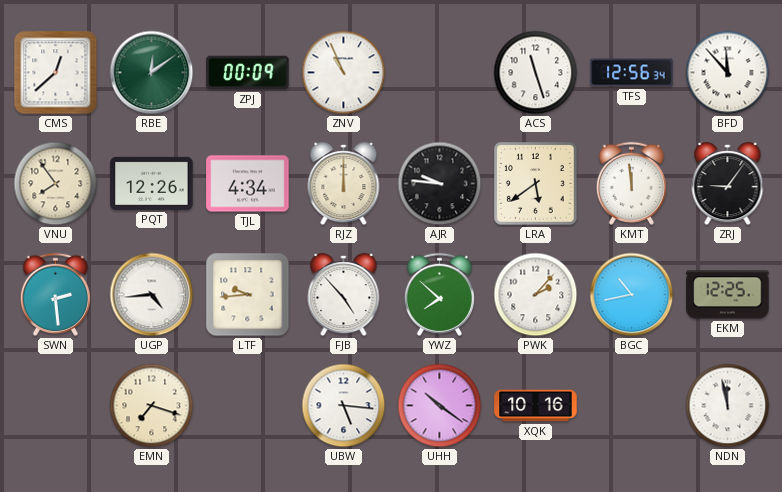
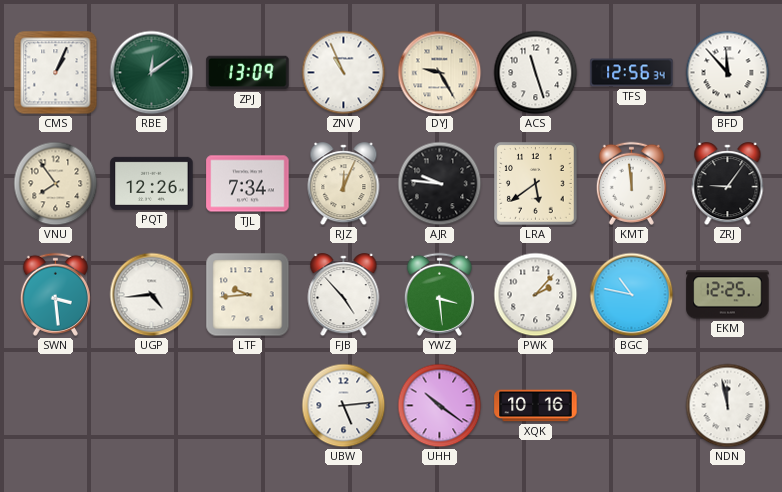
CMS: 12:38 -> 1:04 (56, 73)
ZPJ: 00:09 -> 13:09 (248, 73)
DYJ: none -> 9:25 (440, 73)
TJL: 4:34 -> 7:34 (248, 184)
RJZ: 12:00 -> 12:04 (344, 184)
SWN: 2:29 -> 3:29 (55, 294)
YWZ: 7:52 -> 3:29 (439, 294)
BGC: 10:43 -> 10:47 (632, 295)
EMN: 7:18 -> none (152, 406)
UBW: 5:16 -> 5:14 (344, 406)
